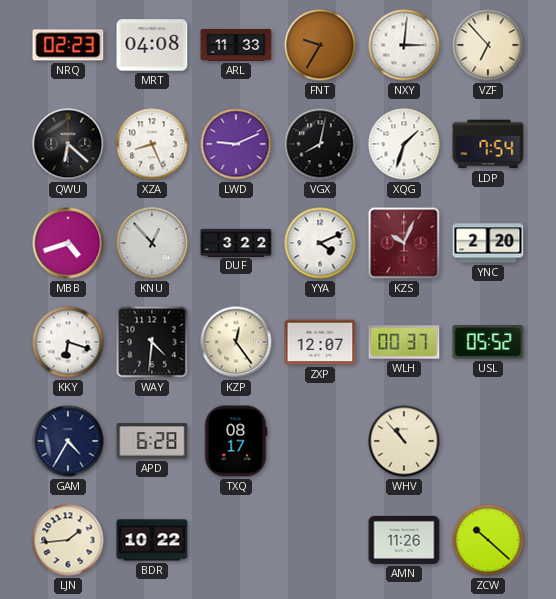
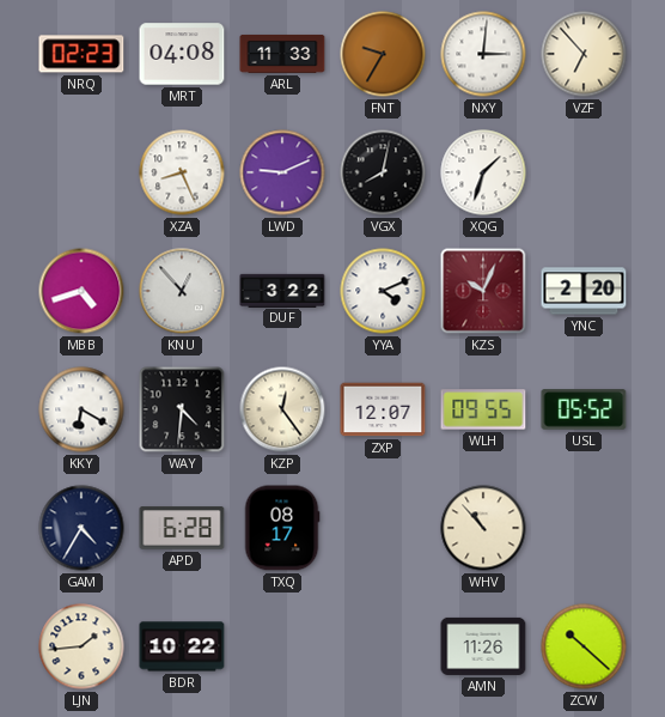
QWU: 6:22 -> none (68, 144)
LDP: 7:54 -> none (488, 144)
KKY: 6:18 -> 6:20 (81, 409)
WLH: 00:37 -> 09:55 (483, 409)
